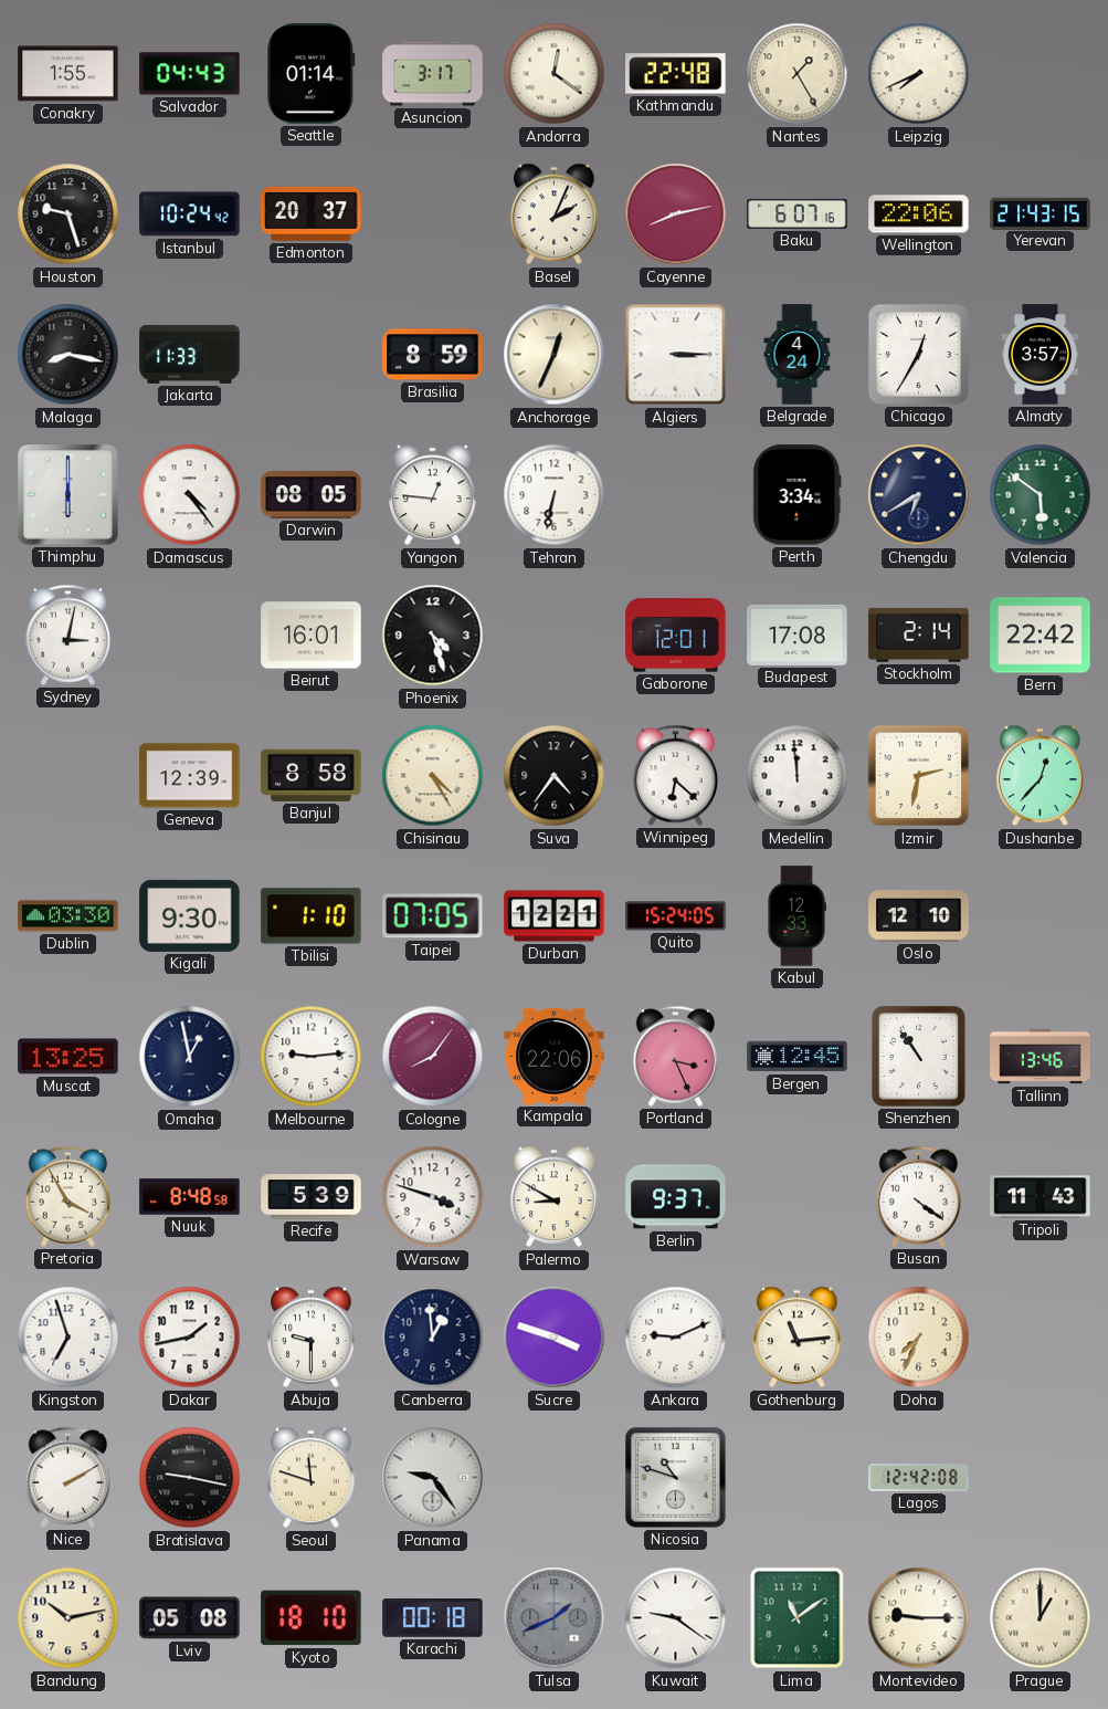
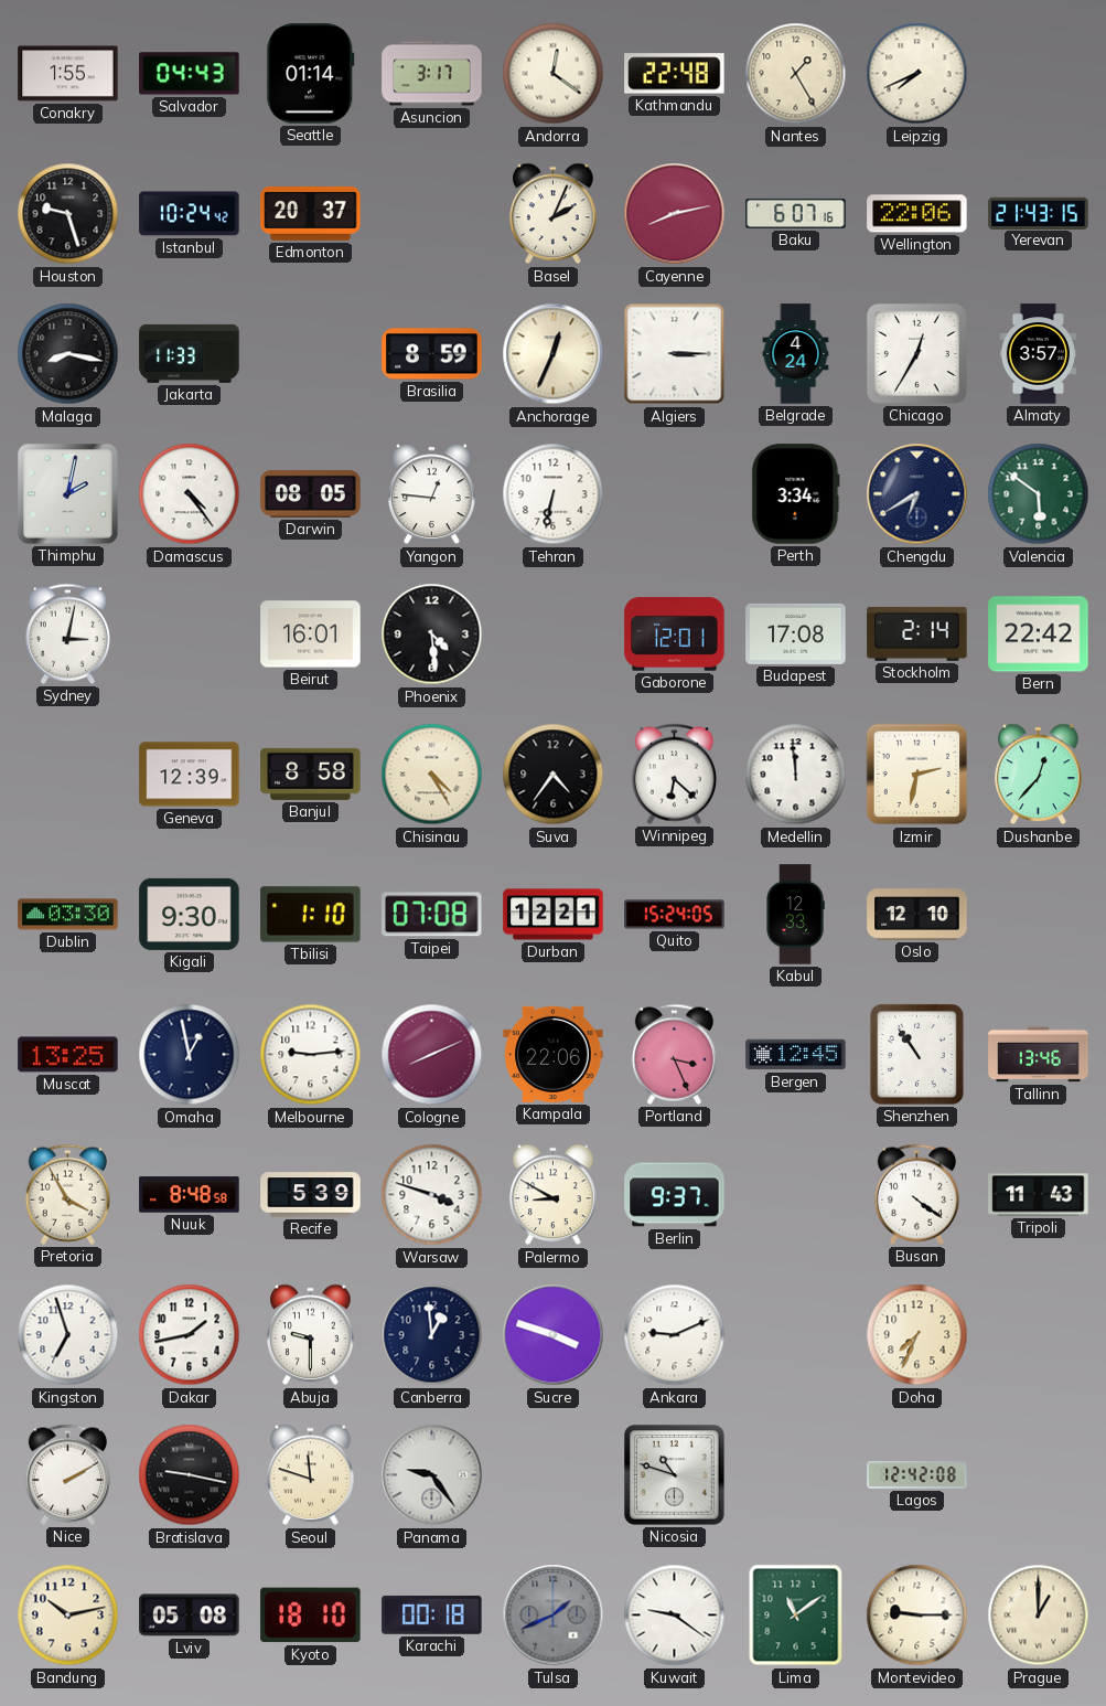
Thimphu: 6:00 -> 2:02 (68, 494)
Phoenix: 4:27 -> 4:29 (432, 635)
Taipei: 07:05 -> 07:08 (432, 915)
Cologne: 8:06 -> 8:11 (432, 1055)
Gothenburg: 11:14 -> none (798, 1338)
